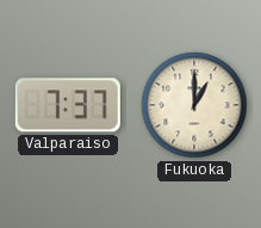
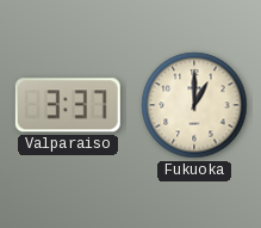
Valparaiso: 7:37 -> 3:37 (68, 105)
